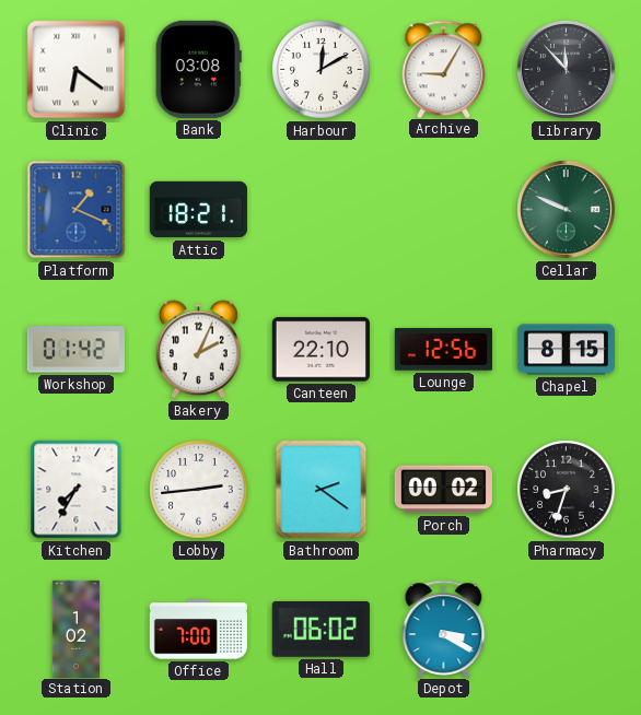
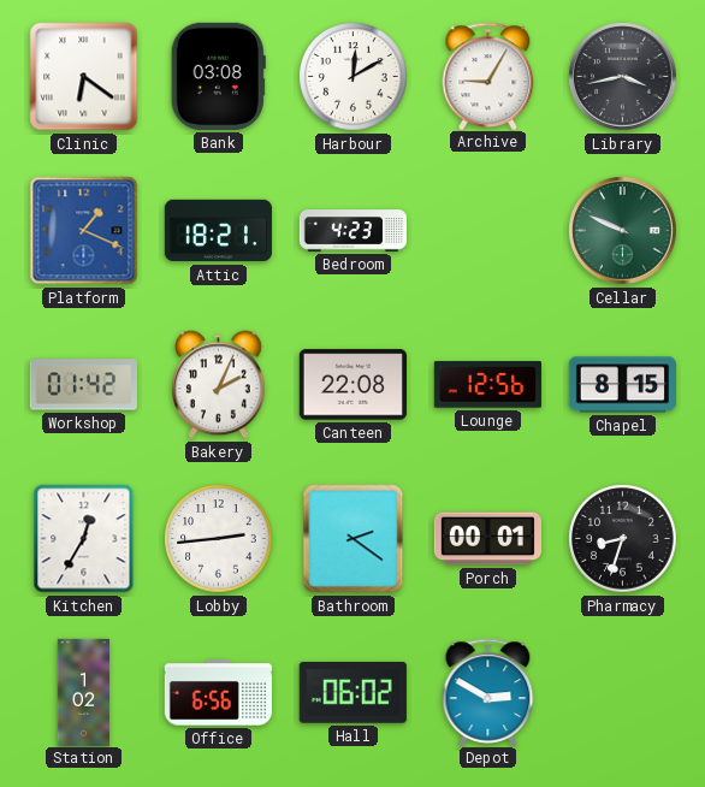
Library: 11:53 -> 3:43 (623, 77)
Bedroom: none -> 4:23 (352, 231)
Canteen: 22:10 -> 22:08 (352, 385)
Kitchen: 7:35 -> 12:35 (84, 539)
Porch: 00:02 -> 00:01 (487, 539)
Office: 7:00 -> 6:56 (218, 693)
Depot: 3:20 -> 2:50 (488, 692)
